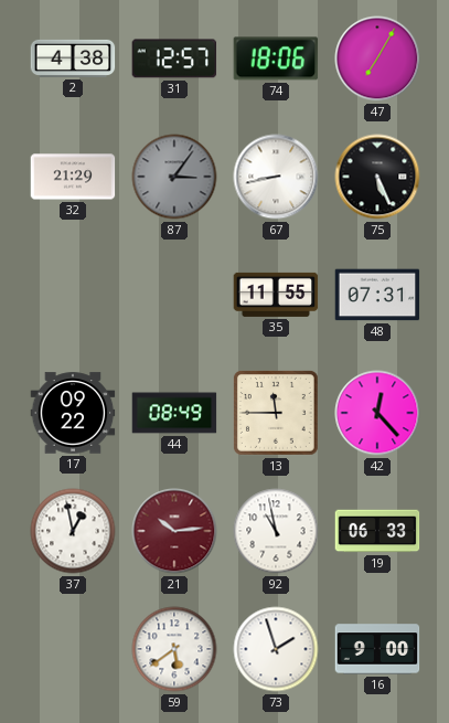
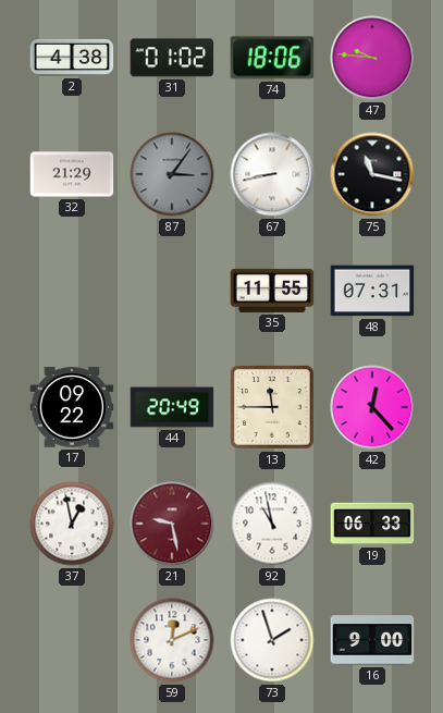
31: 12:57 -> 01:02 (172, 58)
47: 7:05 -> 9:46 (372, 58)
75: 5:26 -> 11:17 (372, 174)
44: 08:49 -> 20:49 (172, 407)
21: 10:14 -> 9:28 (172, 524)
59: 5:39 -> 12:11 (172, 640)
